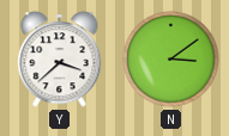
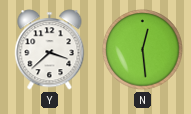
N: 3:09 -> 12:29 (143, 50)
